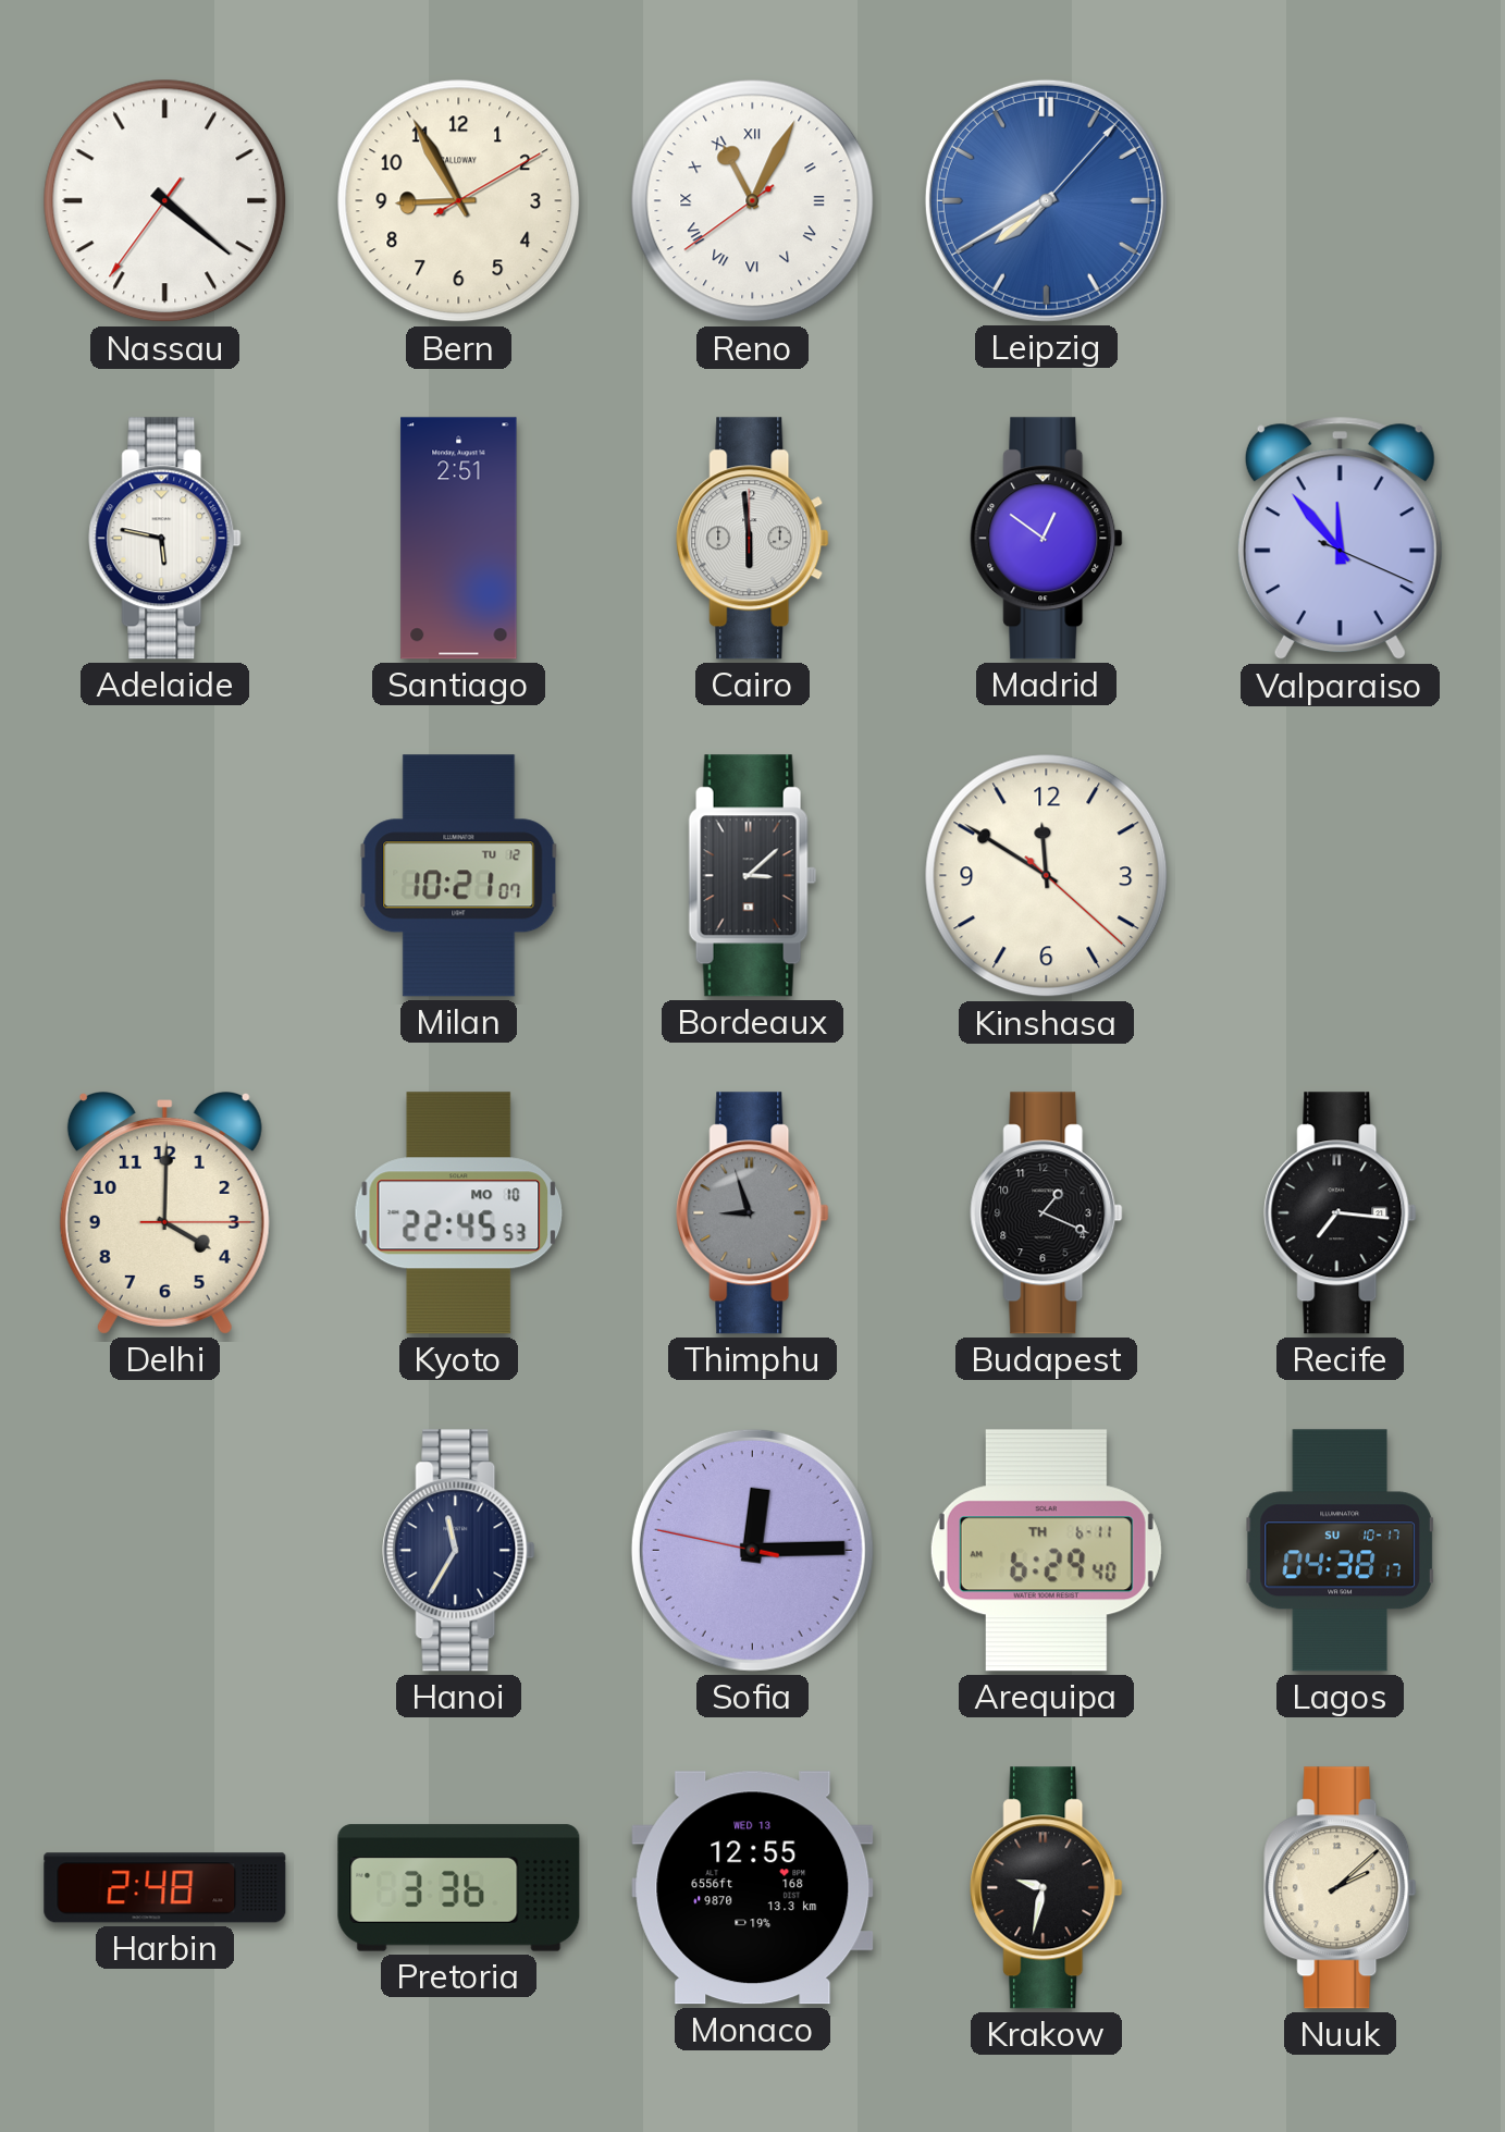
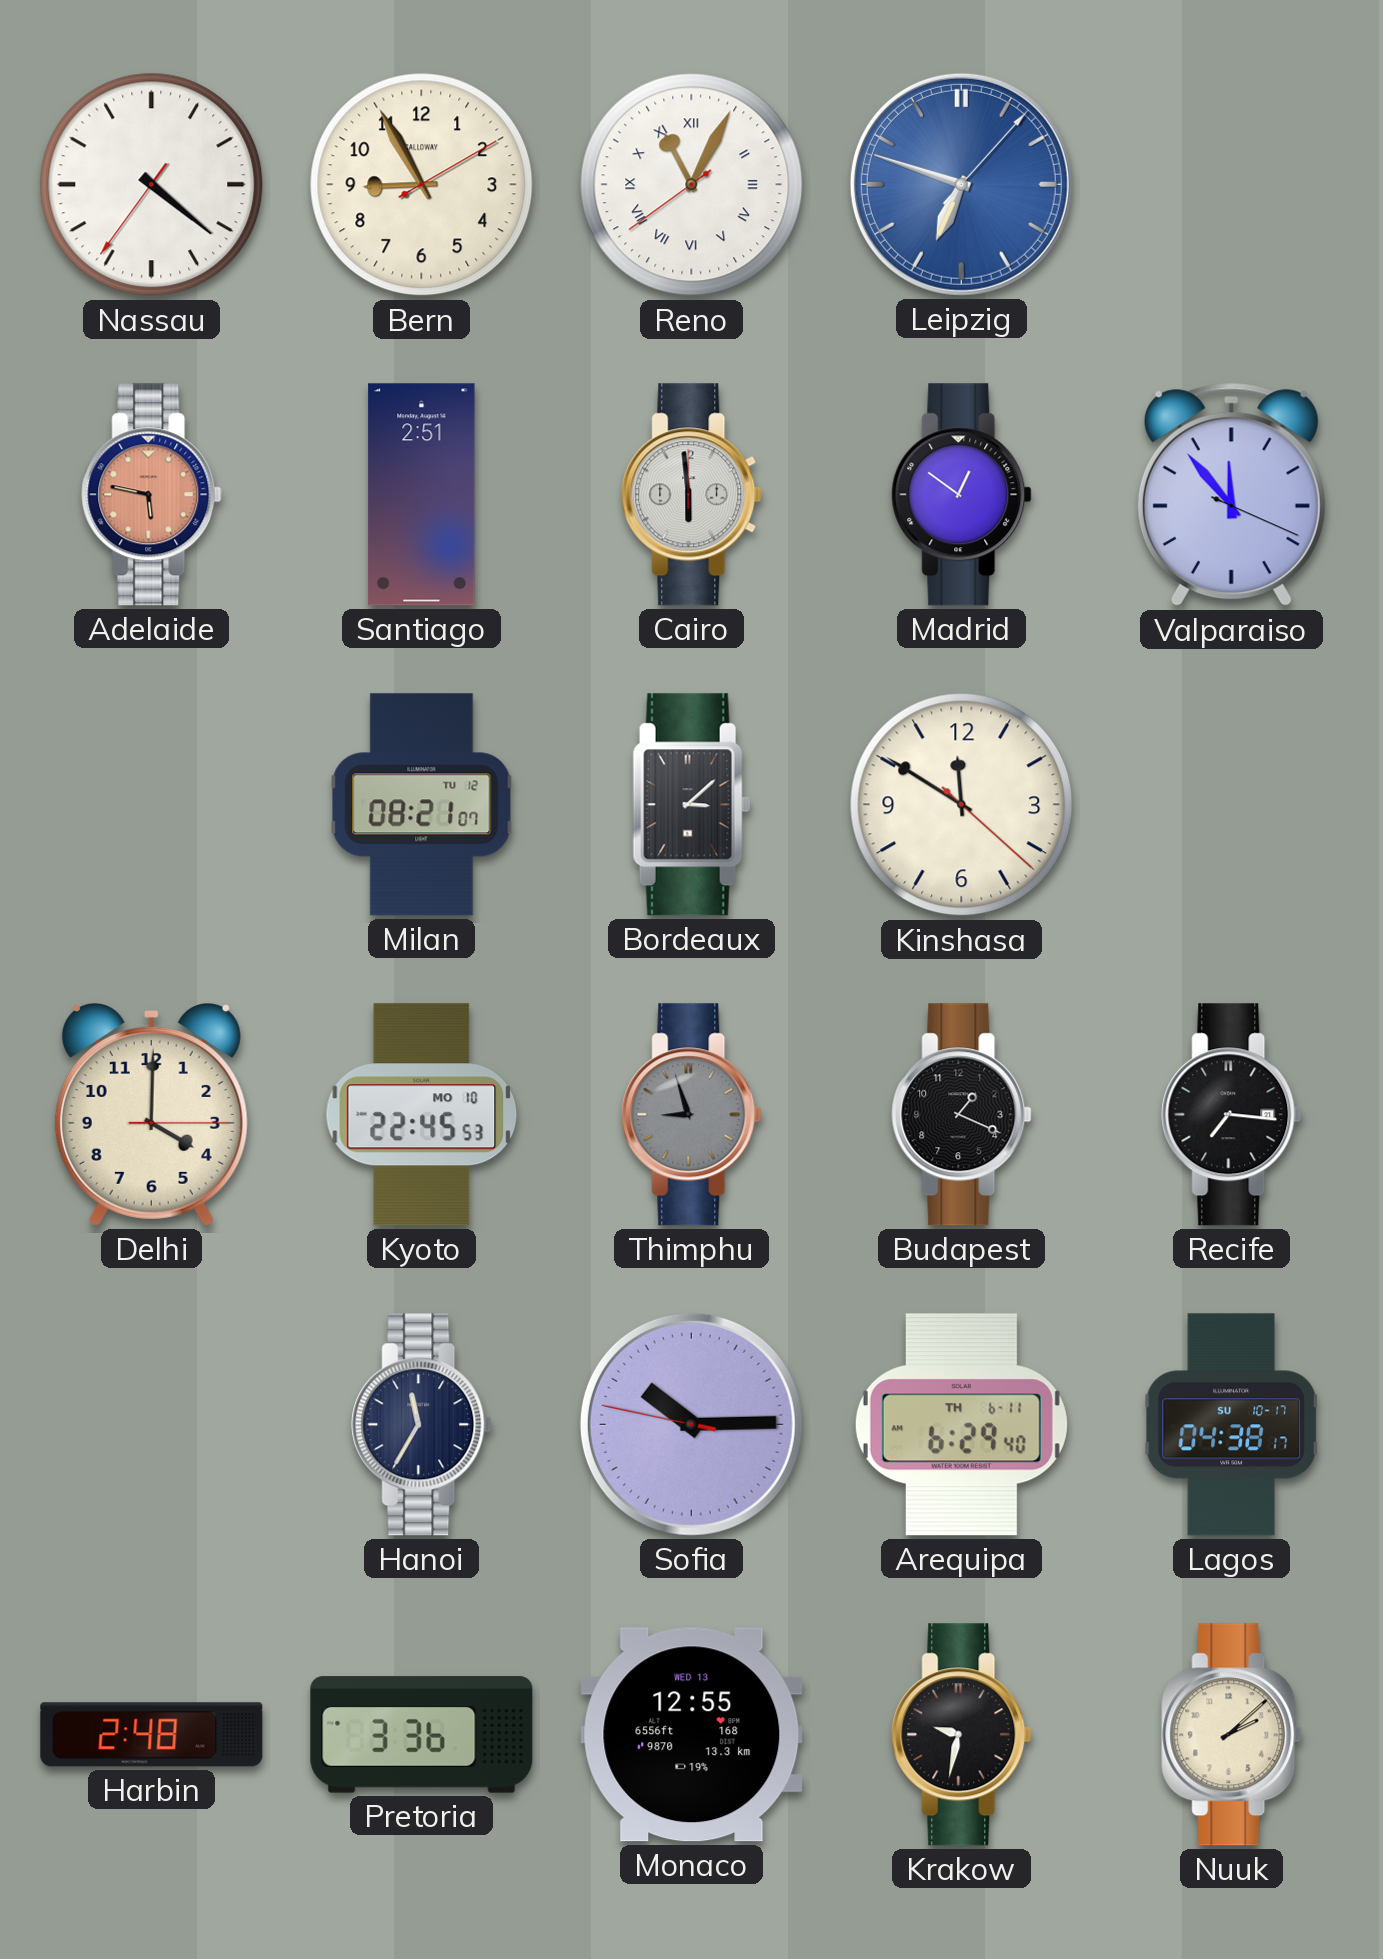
Leipzig: 7:40 -> 6:48 (961, 184)
Adelaide dial: white -> salmon (152, 495)
Milan: 10:21 -> 08:21 (422, 805)
Sofia: 12:14 -> 10:14 (691, 1424)
